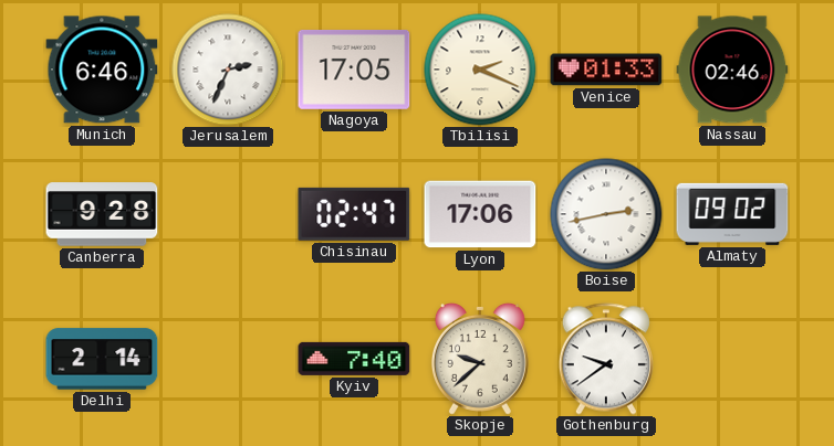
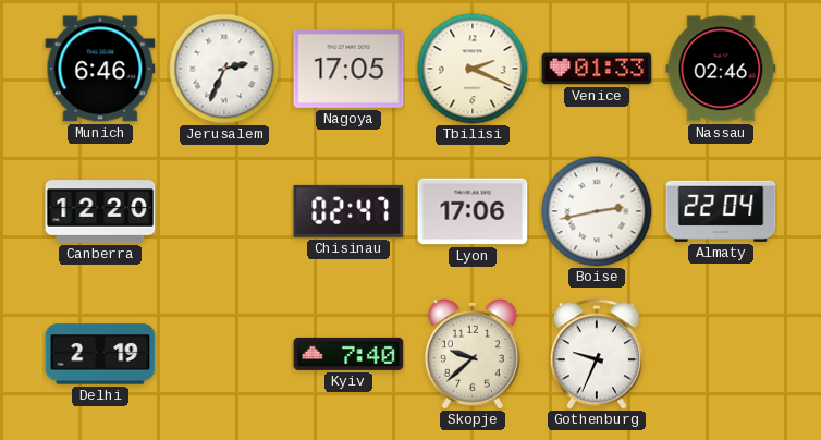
Canberra: 9:28 -> 12:20 (100, 211)
Almaty: 09:02 -> 22:04 (721, 211)
Delhi: 2:14 -> 2:19 (100, 354)
Gothenburg: 9:39 -> 9:34 (597, 354)
